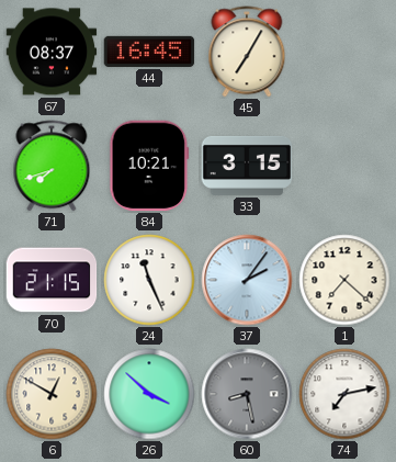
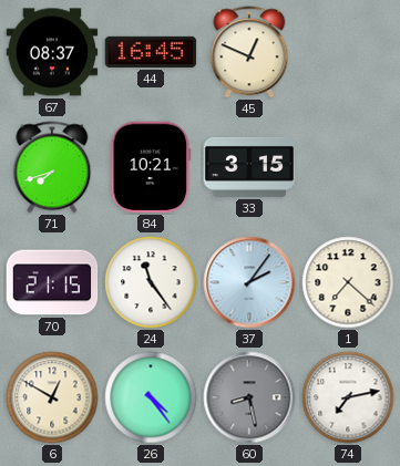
45: 7:05 -> 12:49 (249, 52)
24: 11:26 -> 11:24 (151, 282)
26: 3:52 -> 4:24 (151, 397)
